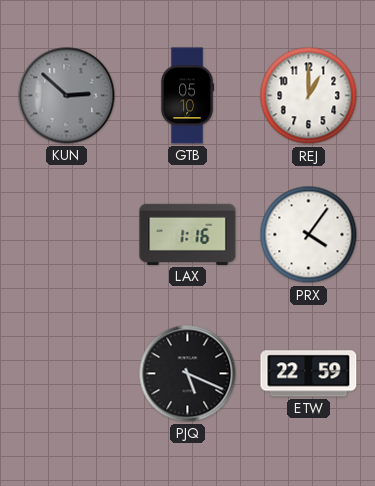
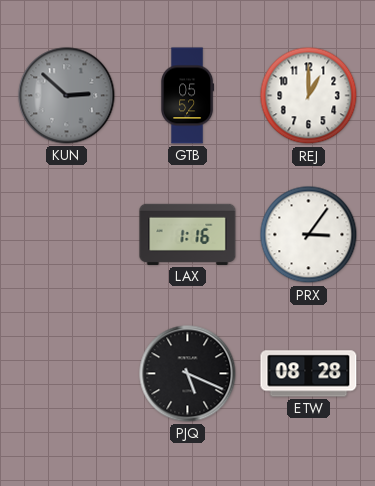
GTB: 05:10 -> 05:52 (188, 96)
PRX: 4:06 -> 3:06 (309, 235)
ETW: 22:59 -> 08:28 (309, 374)
